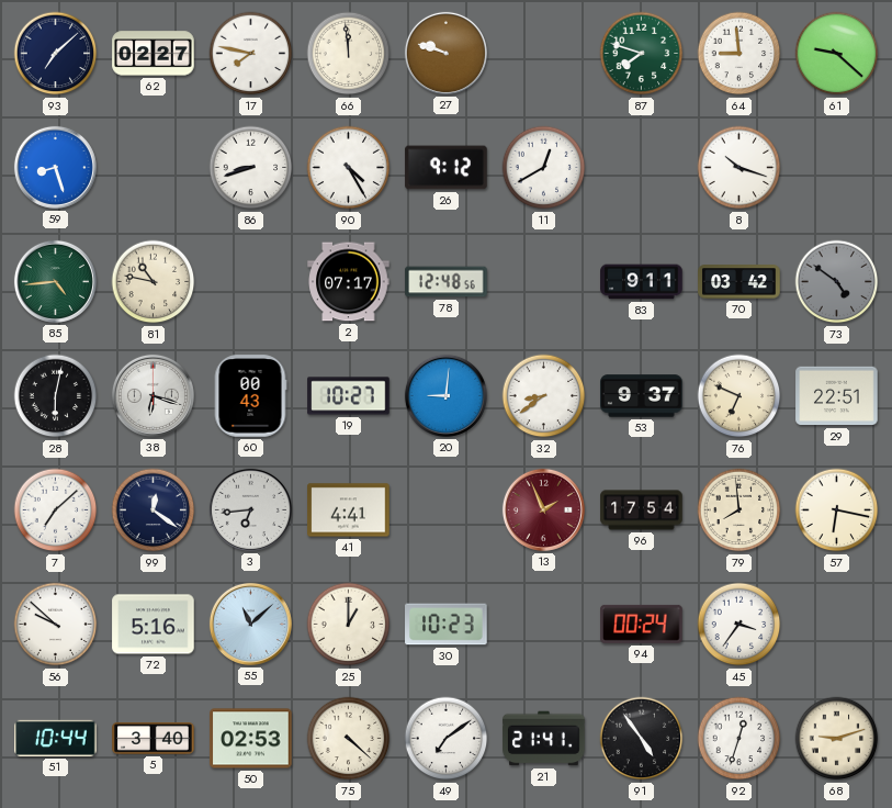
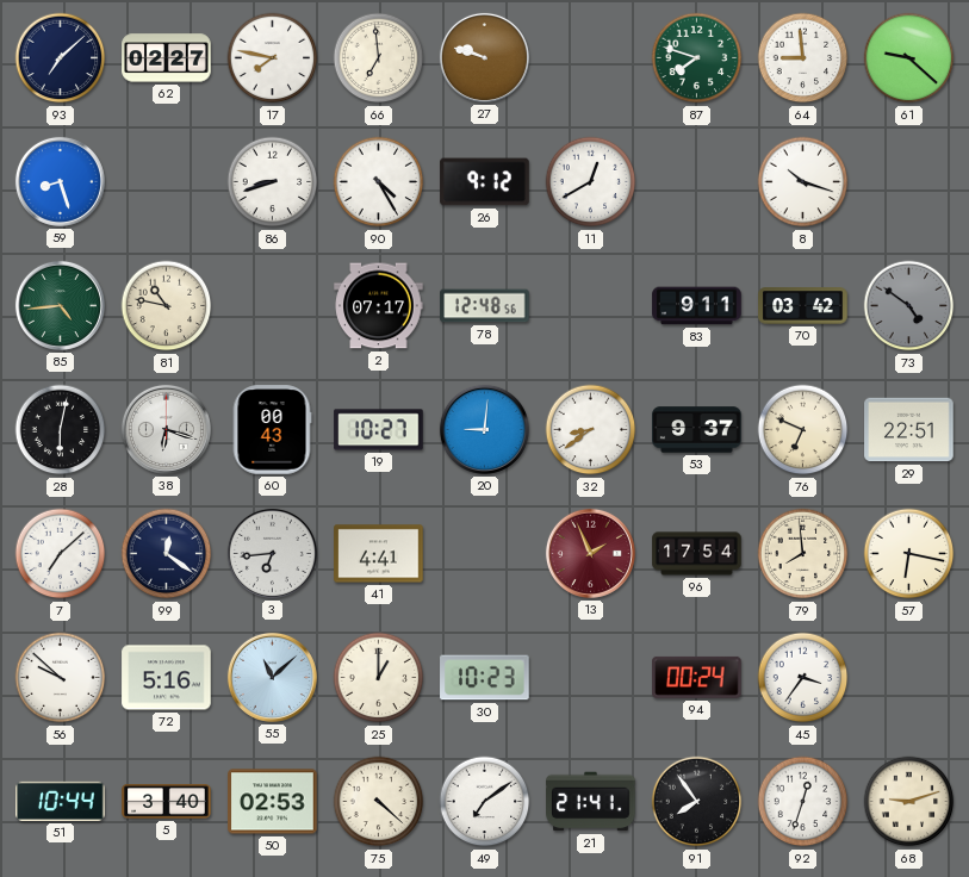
66: 11:59 -> 6:59 (379, 58)
91: 4:54 -> 7:54 (697, 802)
